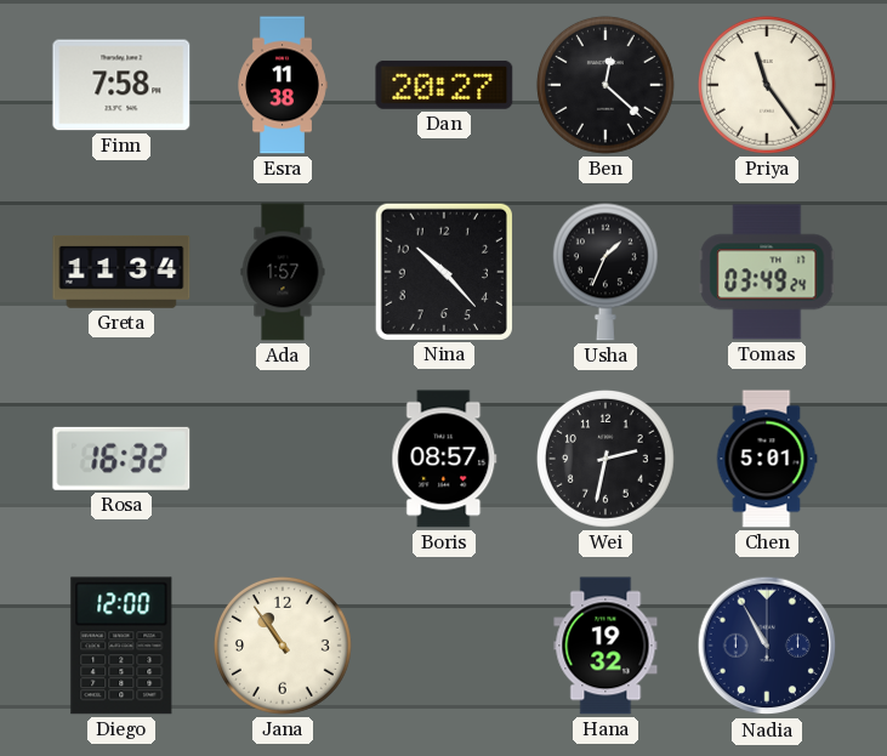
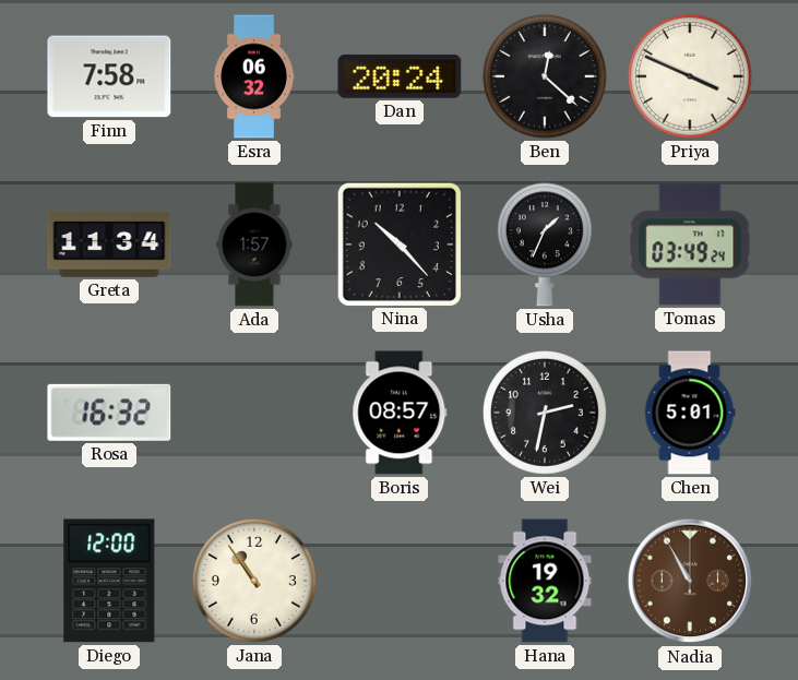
Esra: 11:38 -> 06:32 (254, 76)
Dan: 20:27 -> 20:24 (400, 76)
Priya: 11:24 -> 3:49 (690, 76)
Nadia dial: navy -> brown (690, 581)
